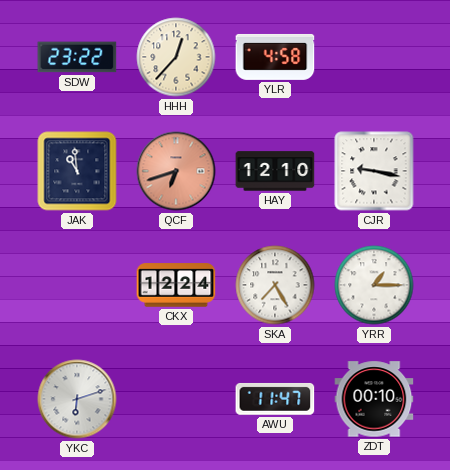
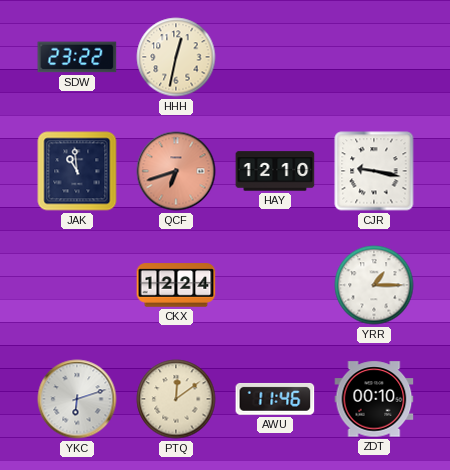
HHH: 12:37 -> 12:32 (176, 57)
YLR: 4:58 -> none (275, 57)
SKA: 7:25 -> none (275, 285)
PTQ: none -> 12:09 (176, 399)
AWU: 11:47 -> 11:46 (275, 399)
